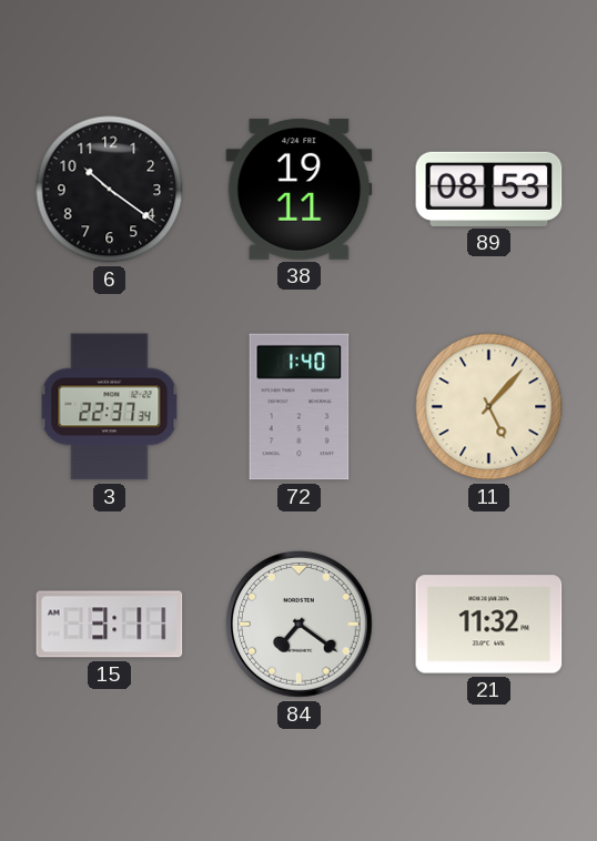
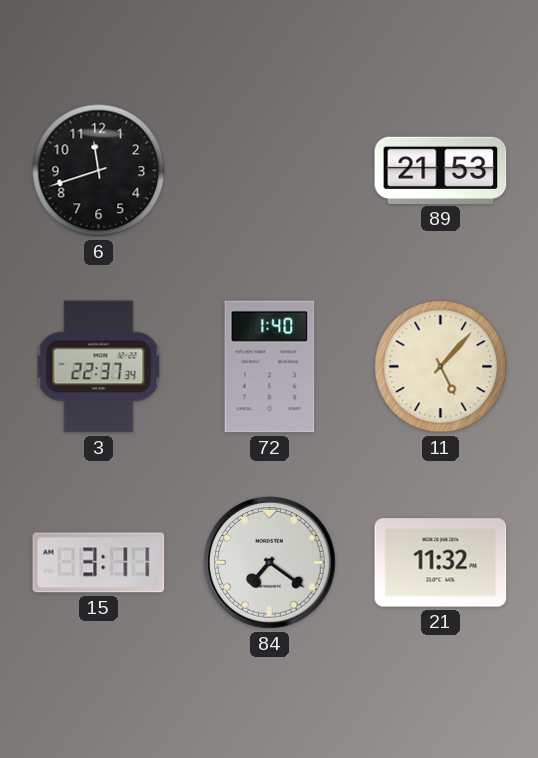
6: 10:21 -> 11:42 (99, 171)
38: 19:11 -> none (300, 189)
89: 08:53 -> 21:53 (441, 170)
